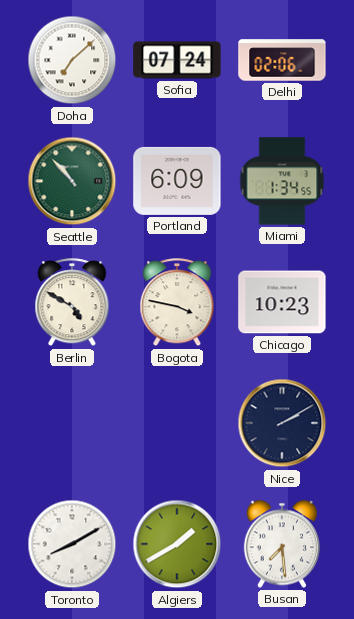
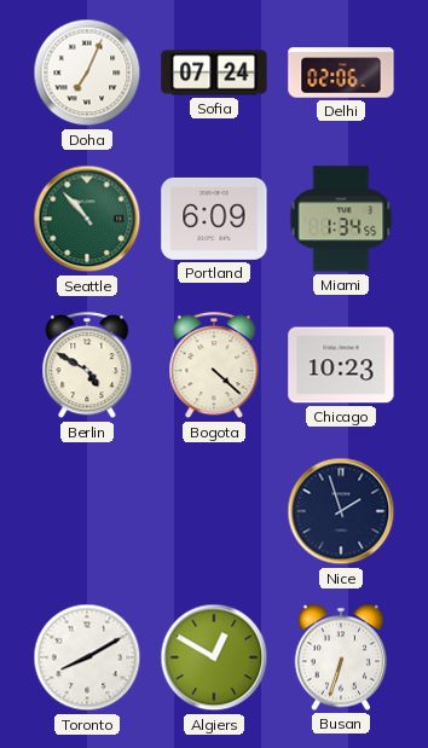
Doha: 7:08 -> 7:04 (87, 73)
Bogota: 3:47 -> 4:22 (214, 366)
Nice: 2:10 -> 1:57 (341, 511)
Algiers: 1:40 -> 12:50 (214, 657)
Busan: 7:29 -> 6:33 (341, 657)
